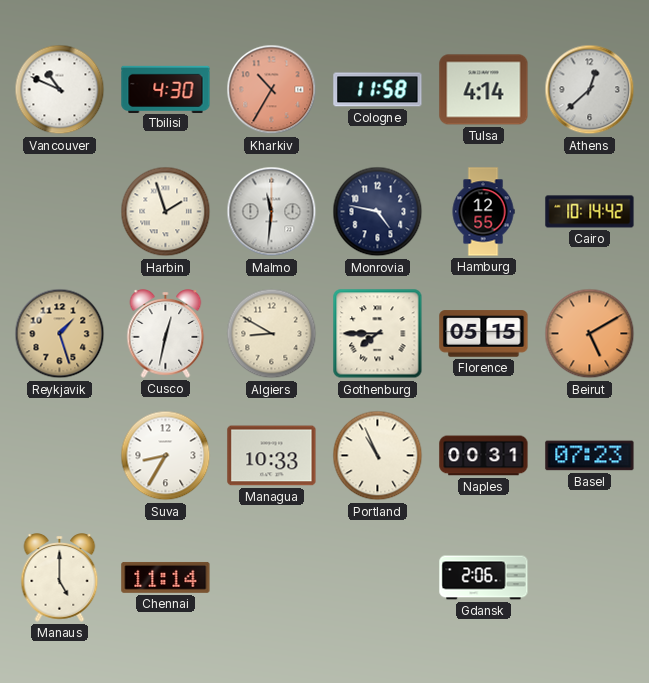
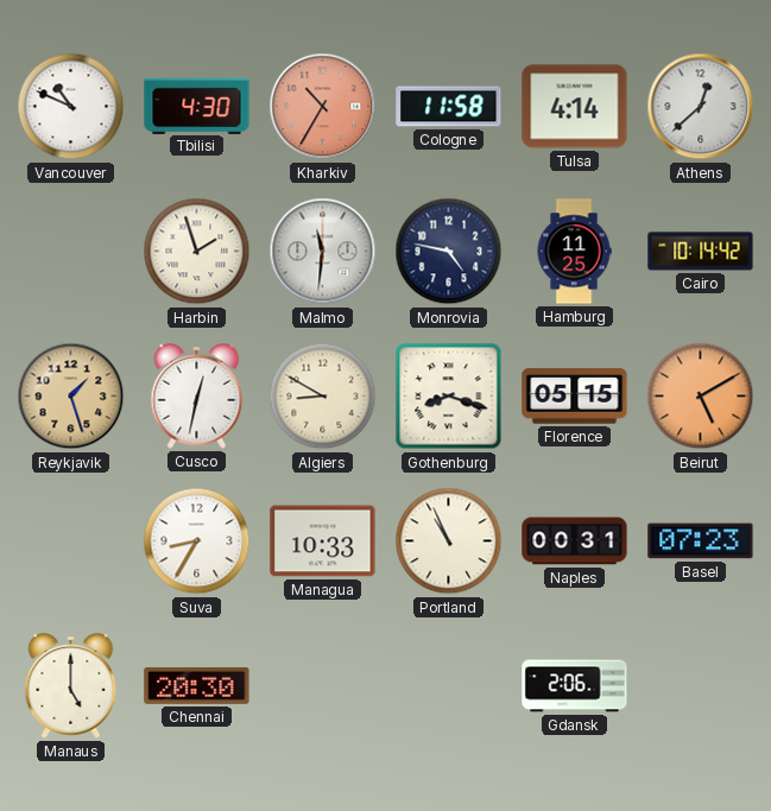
Hamburg: 12:55 -> 11:25 (574, 252)
Gothenburg: 7:45 -> 8:18 (449, 397)
Chennai: 11:14 -> 20:30 (197, 685)
